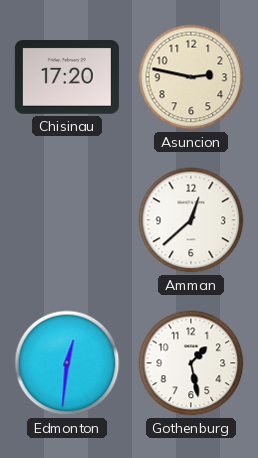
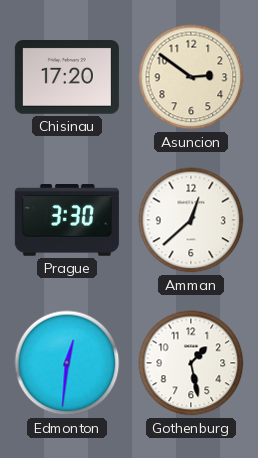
Asuncion: 2:47 -> 2:51 (191, 77)
Prague: none -> 3:30 (67, 221)
